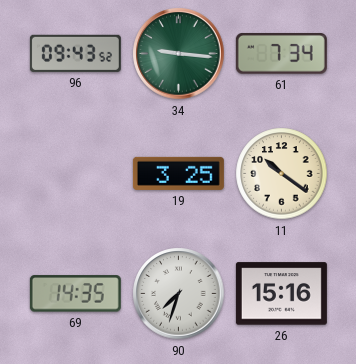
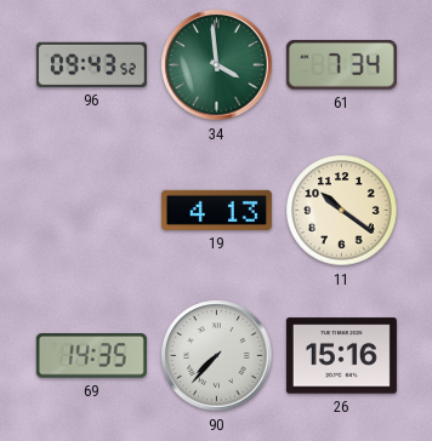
34: 9:16 -> 3:59 (217, 65)
19: 3:25 -> 4:13 (216, 210)
90: 7:33 -> 7:37 (217, 356)
